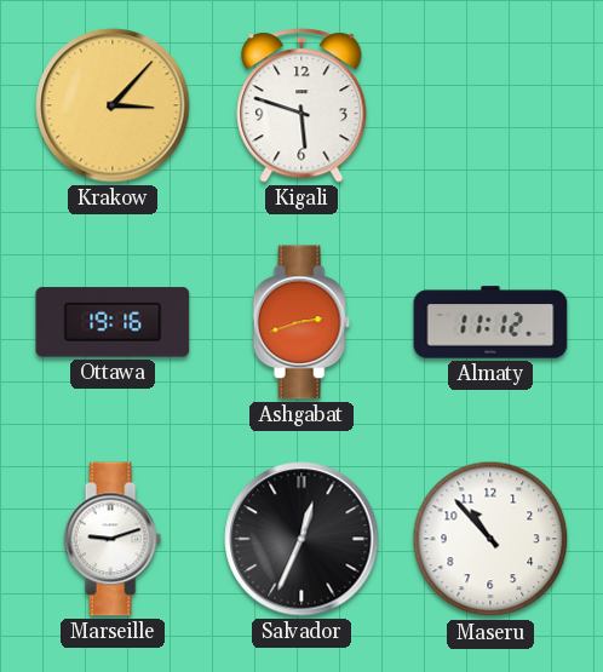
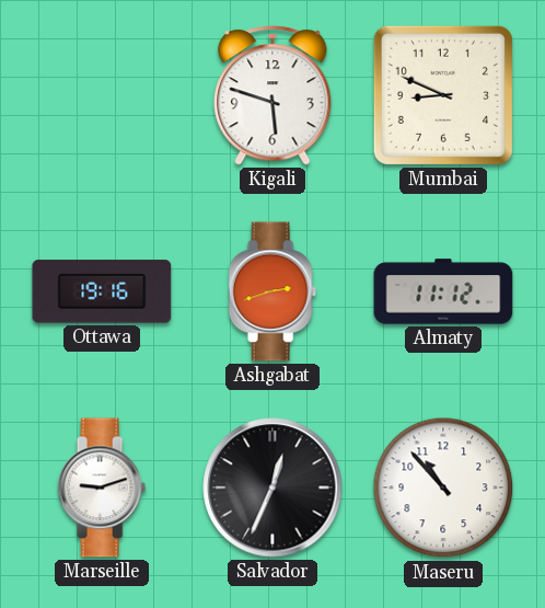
Krakow: 3:07 -> none (113, 105)
Mumbai: none -> 8:49 (443, 95)
